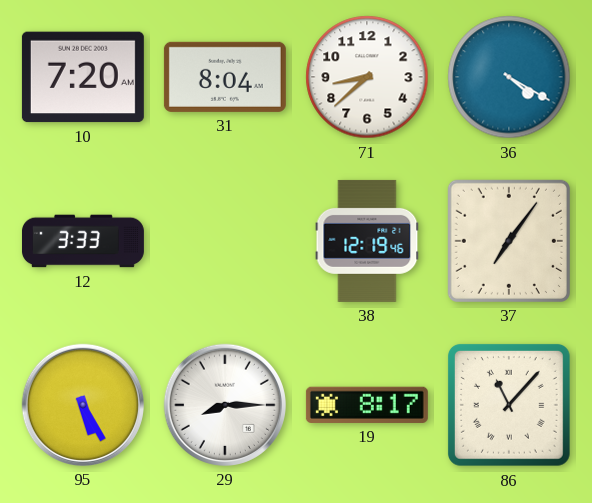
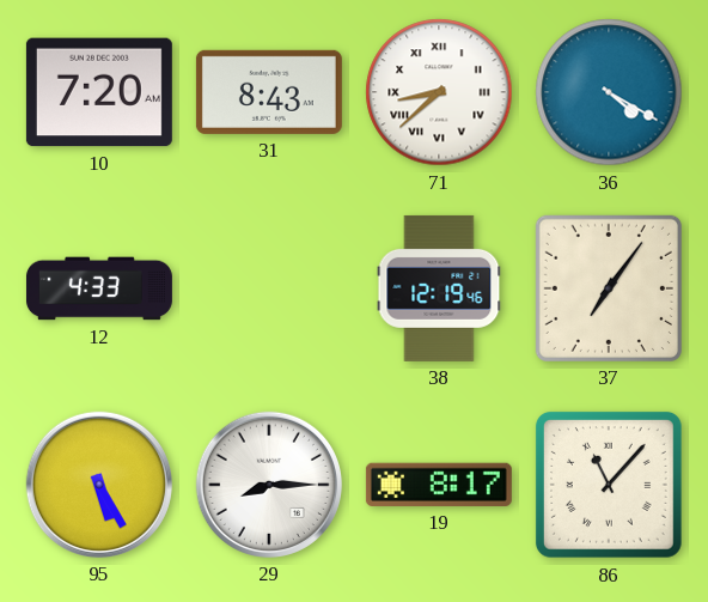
31: 8:04 -> 8:43 (269, 92)
71 numerals: Arabic -> Roman (439, 92)
12: 3:33 -> 4:33 (99, 288)
